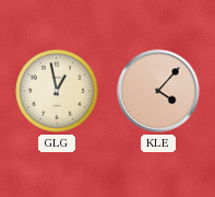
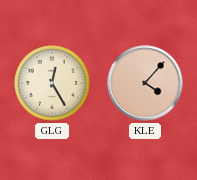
GLG: 12:58 -> 12:25 (52, 83)
